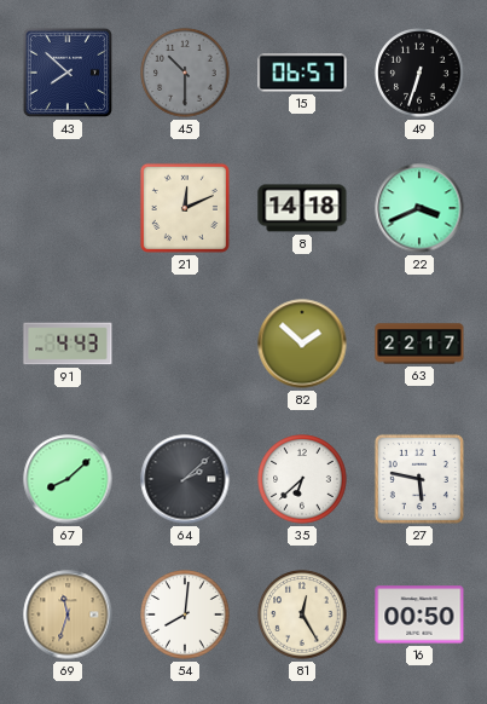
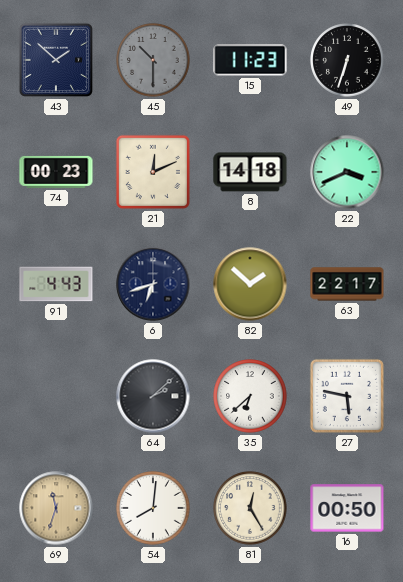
43: 7:52 -> 1:52 (56, 60)
15: 06:57 -> 11:23 (250, 60)
74: none -> 00:23 (56, 172)
6: none -> 6:42 (153, 284)
67: 8:08 -> none (68, 479)
